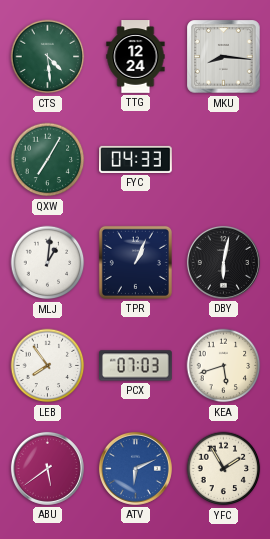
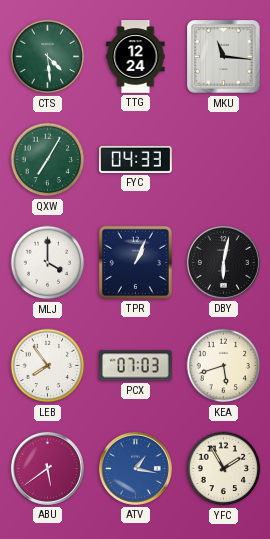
MKU: 8:16 -> 11:16 (224, 57)
MLJ: 1:01 -> 4:00 (48, 263)
ATV: 6:11 -> 1:17 (135, 468)
